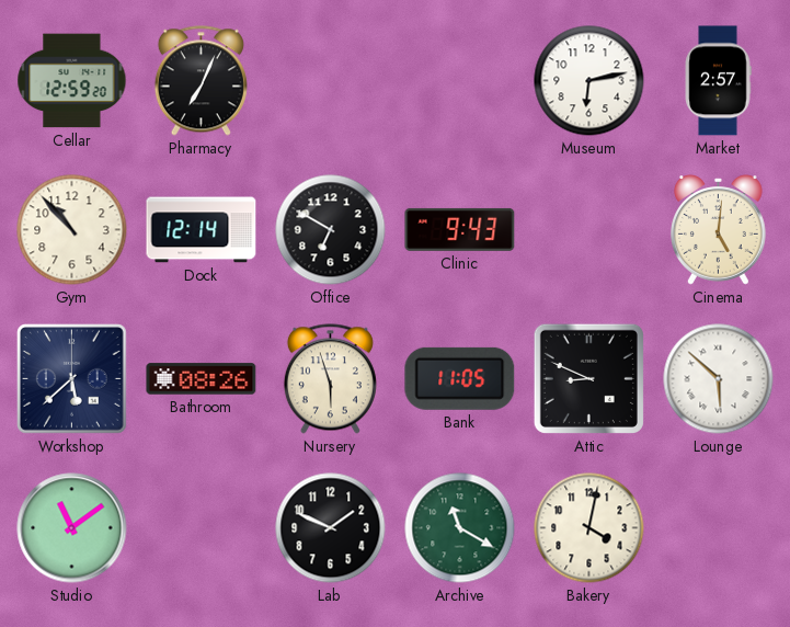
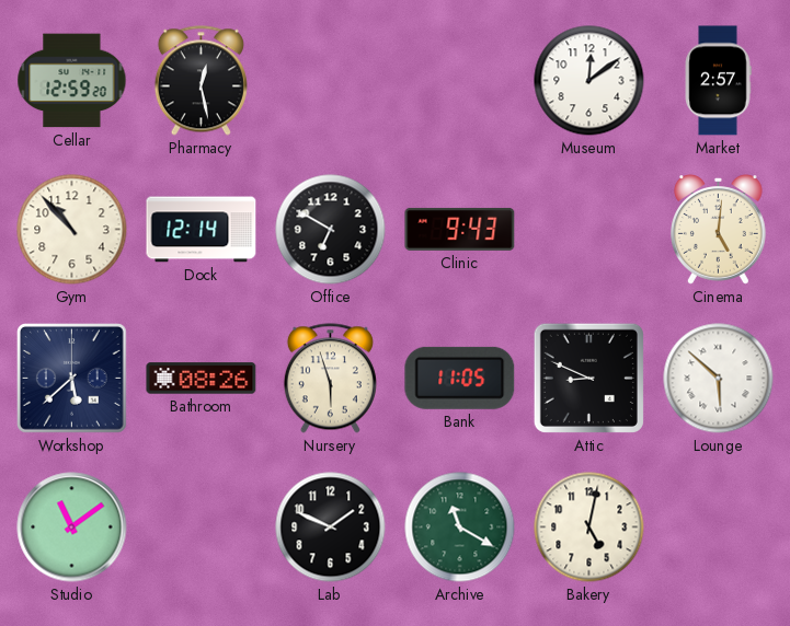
Pharmacy: 7:04 -> 12:28 (201, 81)
Museum: 6:13 -> 12:09 (589, 81)
Bakery: 4:02 -> 5:02 (589, 528)
